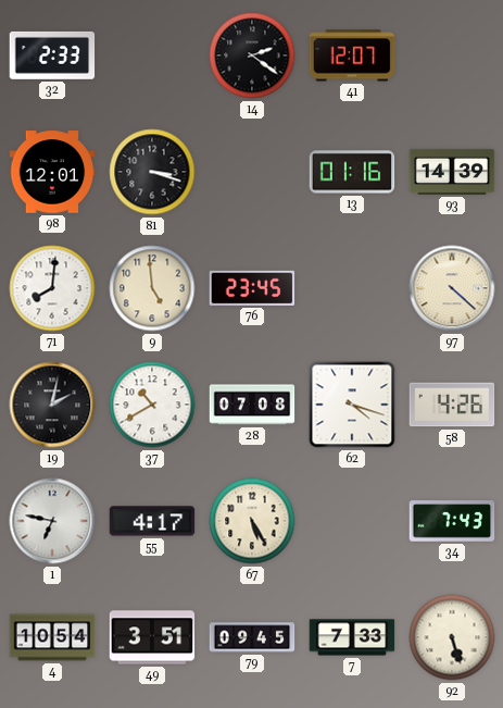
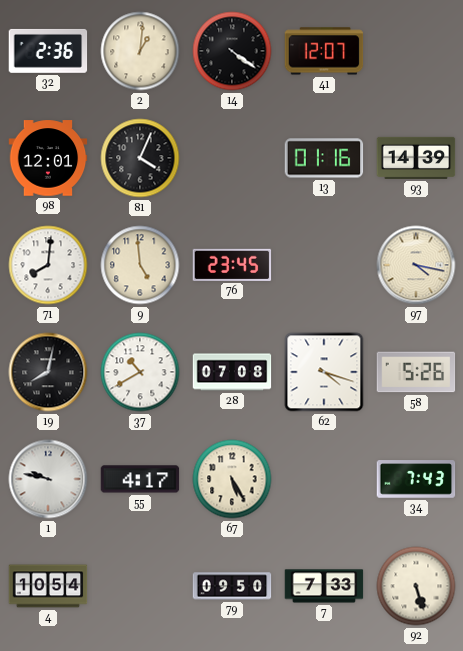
32: 2:33 -> 2:36 (48, 51)
2: none -> 1:01 (140, 51)
14: 2:21 -> 4:21 (232, 51)
81: 3:18 -> 4:04 (140, 158)
97: 4:22 -> 4:17 (416, 265)
19: 2:02 -> 8:02 (48, 372)
58: 4:26 -> 5:26 (416, 372)
1: 6:47 -> 9:47 (48, 479)
49: 3:51 -> none (152, 637)
79: 09:45 -> 09:50 (232, 586)
